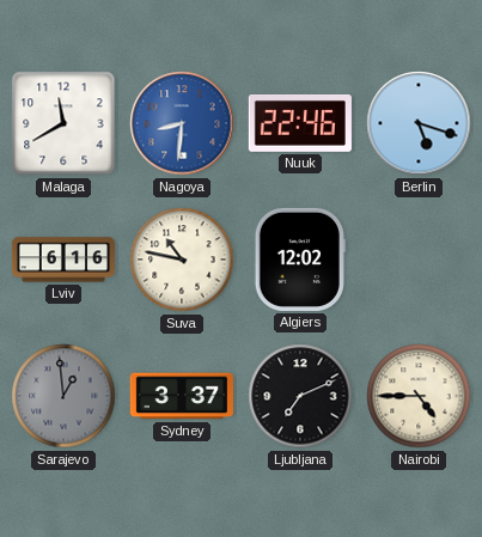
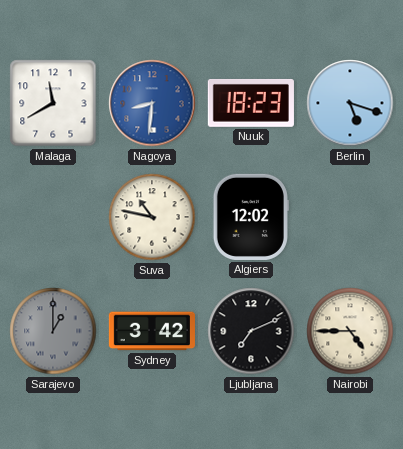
Nuuk: 22:46 -> 18:23 (251, 103)
Lviv: 6:16 -> none (62, 260)
Sarajevo: 12:59 -> 1:00 (53, 331)
Sydney: 3:37 -> 3:42 (152, 331)
